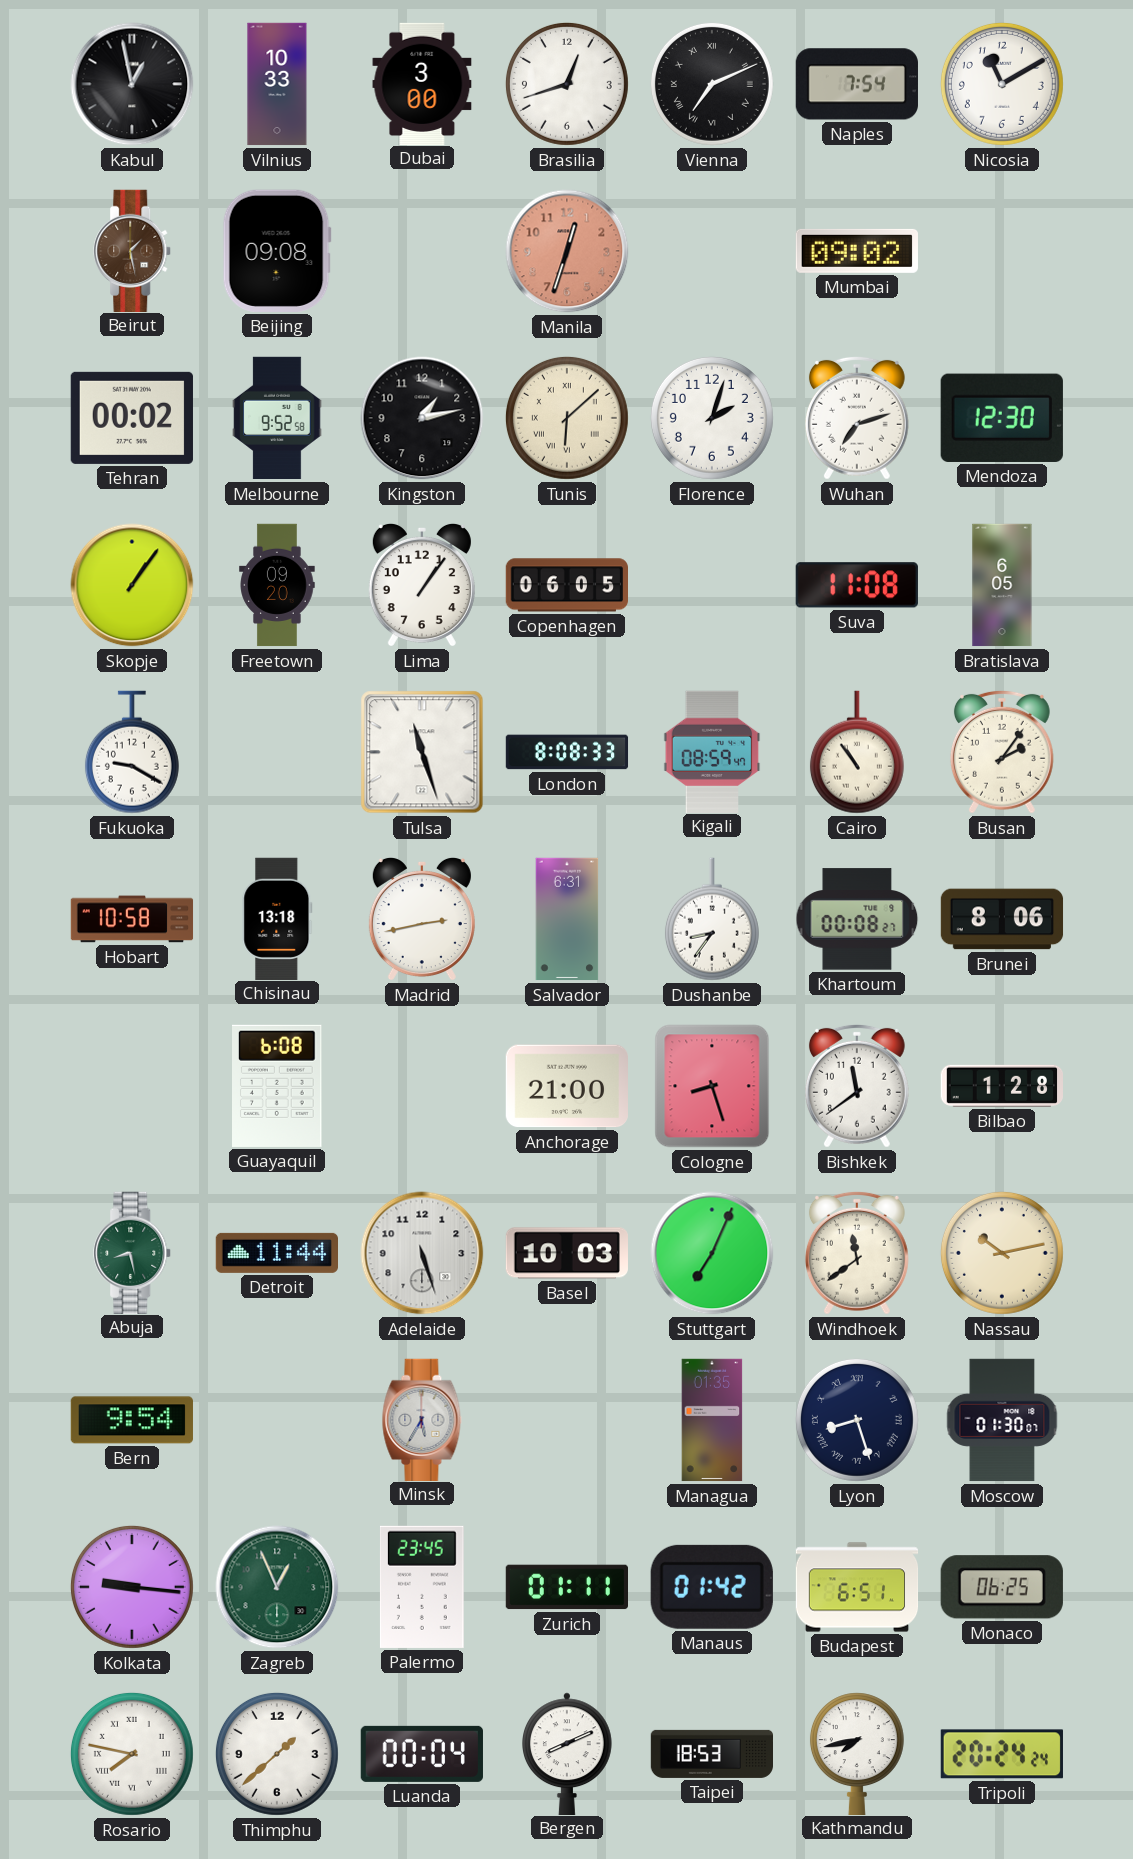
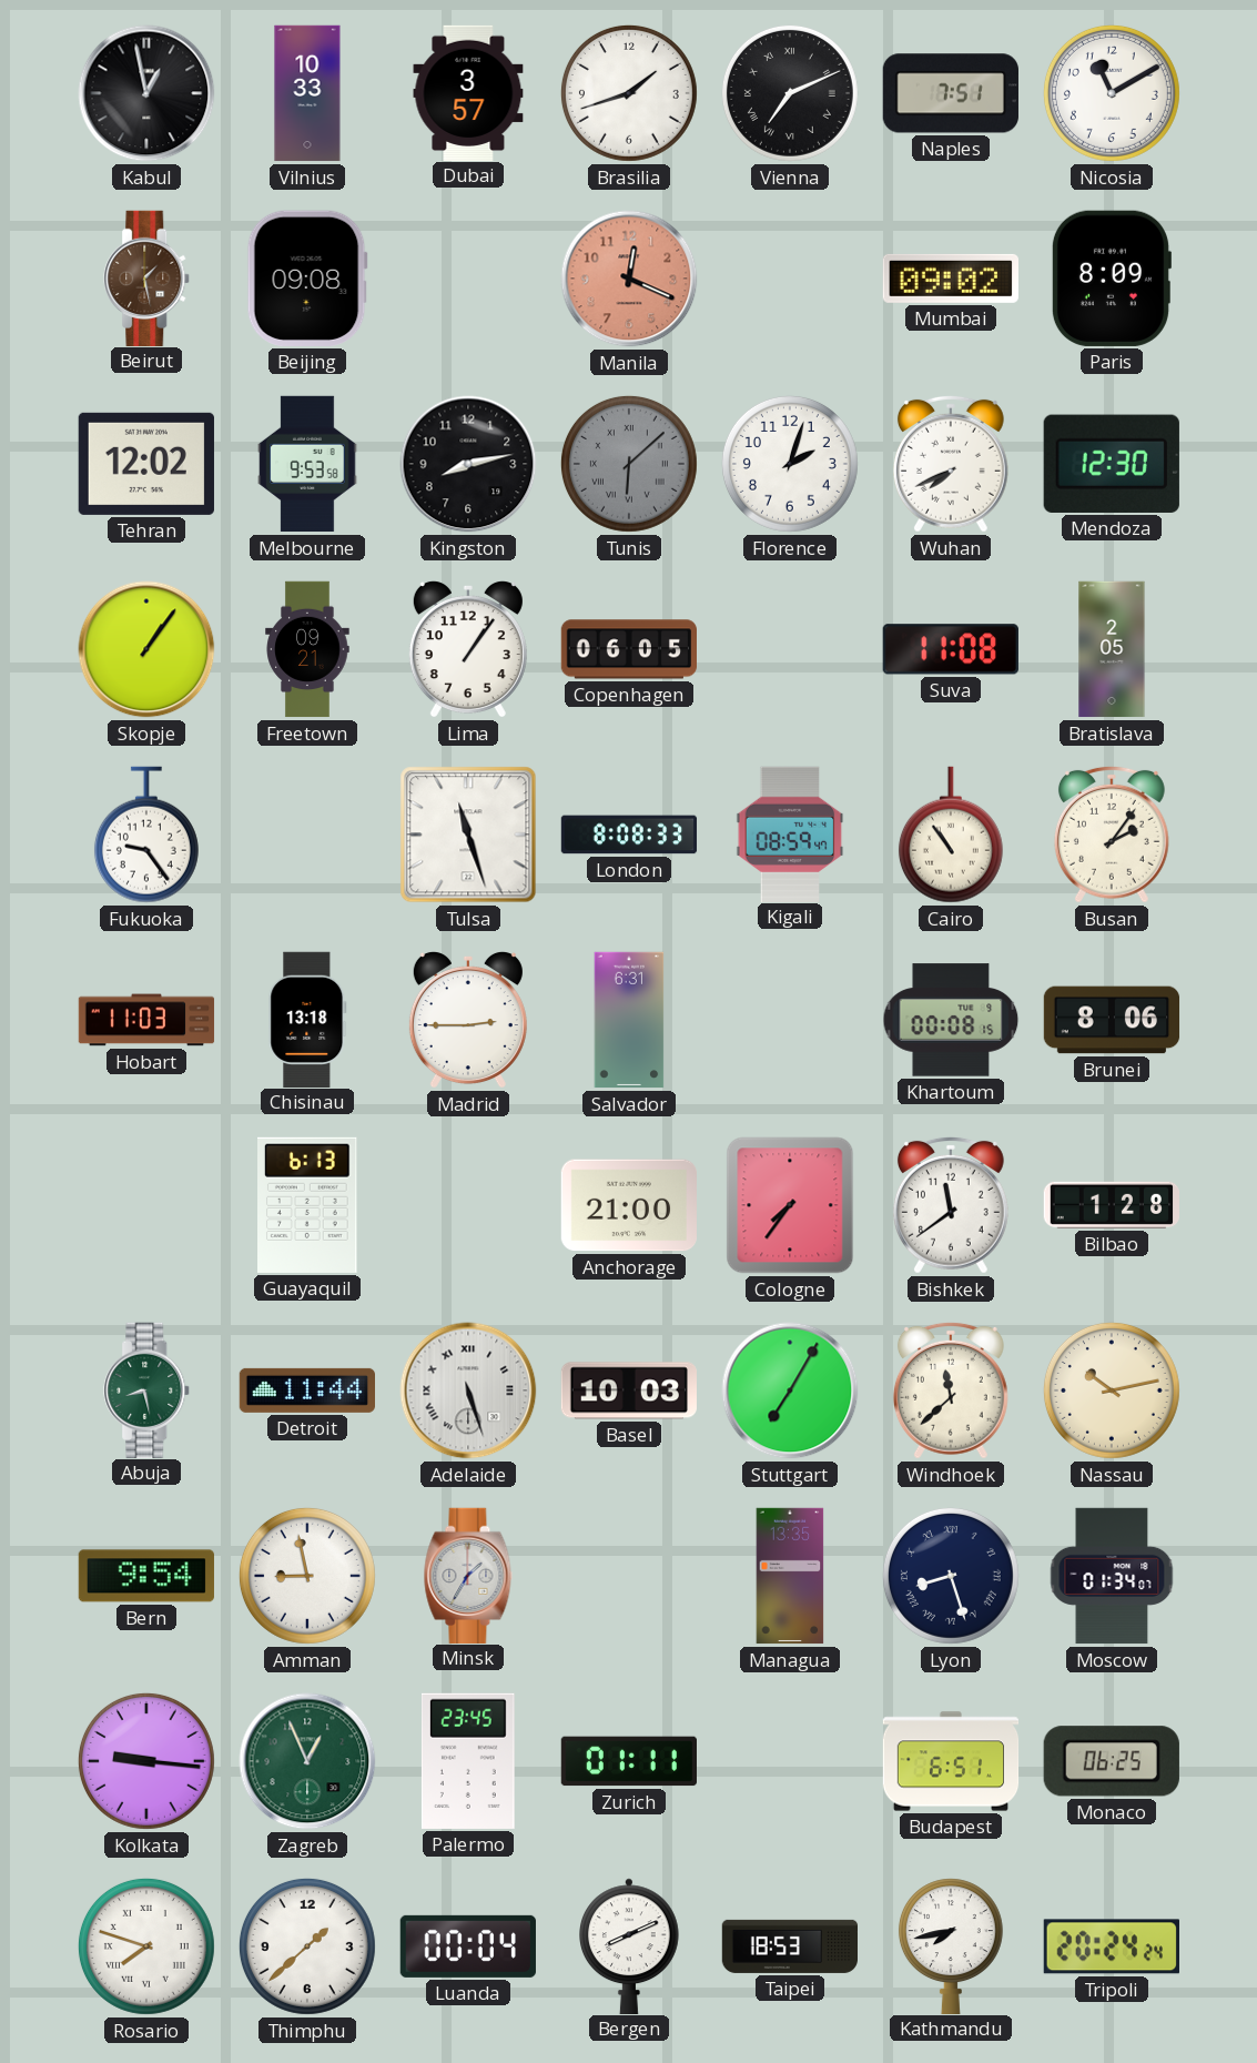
Dubai: 3:00 -> 3:57 (468, 92)
Brasilia: 12:42 -> 1:42 (629, 93)
Naples: 7:54 -> 7:51 (951, 93)
Manila: 12:33 -> 12:19 (629, 279)
Paris: none -> 8:09 (1111, 279)
Tehran: 00:02 -> 12:02 (146, 464)
Melbourne: 9:52 -> 9:53 (307, 464)
Kingston: 1:13 -> 8:13 (468, 464)
Tunis dial: cream -> grey (629, 464)
Wuhan: 7:12 -> 7:41 (951, 464)
Freetown: 09:20 -> 09:21 (307, 649)
Bratislava: 6:05 -> 2:05 (1112, 649)
Fukuoka: 9:20 -> 9:24 (146, 835)
Hobart: 10:58 -> 11:03 (146, 1020)
Madrid: 2:43 -> 2:45 (468, 1020)
Dushanbe: 8:36 -> none (712, 919)
Khartoum: 00:08:27 -> 00:08:15 (951, 1020)
Guayaquil: 6:08 -> 6:13 (308, 1205)
Cologne: 8:27 -> 7:36 (790, 1205)
Adelaide numerals: Arabic -> Roman (468, 1390)
Stuttgart: 7:04 -> 7:05 (790, 1390)
Windhoek: 11:39 -> 11:38 (951, 1390)
Amman: none -> 8:58 (307, 1576)
Minsk: 5:35 -> 1:35 (468, 1575)
Managua: 01:35 -> 13:35 (790, 1576)
Moscow: 01:30 -> 01:34 (1112, 1576)
Manaus: 01:42 -> none (712, 1587)
Rosario: 7:47 -> 7:48 (146, 1946)
